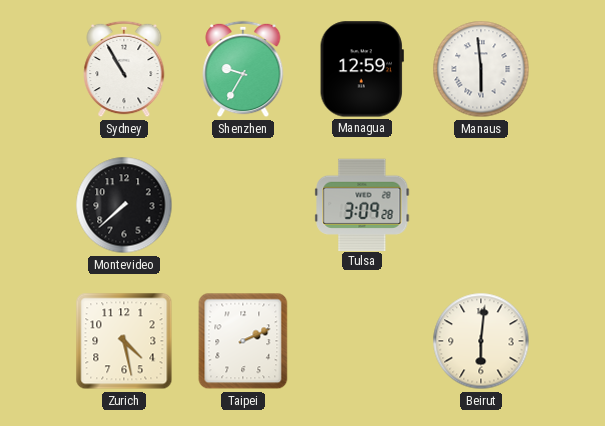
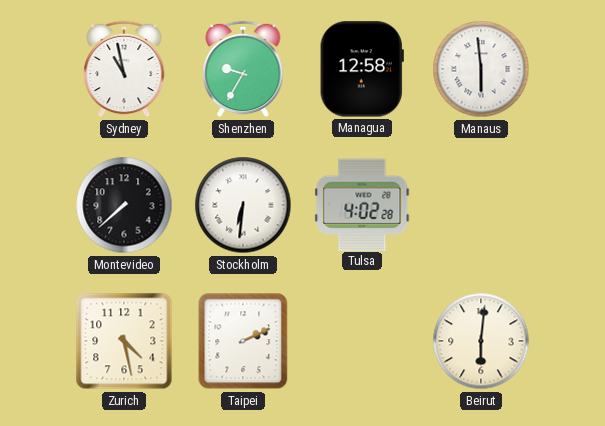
Sydney: 10:55 -> 10:58 (124, 69)
Managua: 12:59 -> 12:58 (362, 69)
Stockholm: none -> 6:31 (243, 205)
Tulsa: 3:09 -> 4:02 (362, 204)
